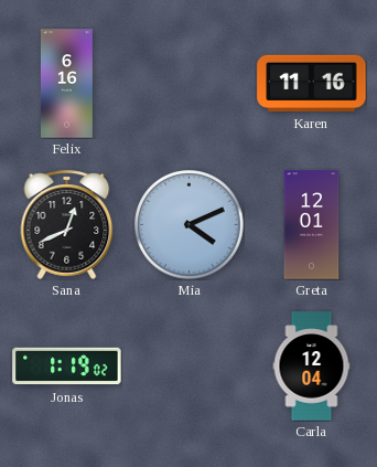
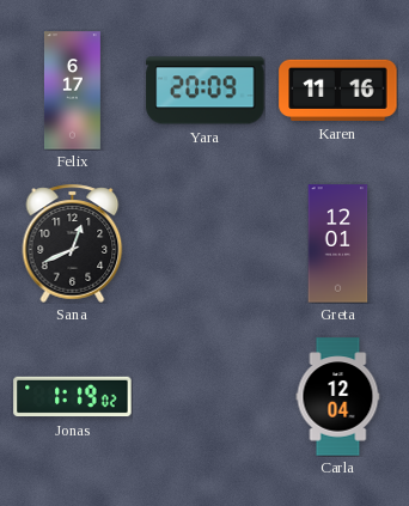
Felix: 6:16 -> 6:17 (72, 91)
Yara: none -> 20:09 (206, 91)
Mia: 4:11 -> none (190, 225)
